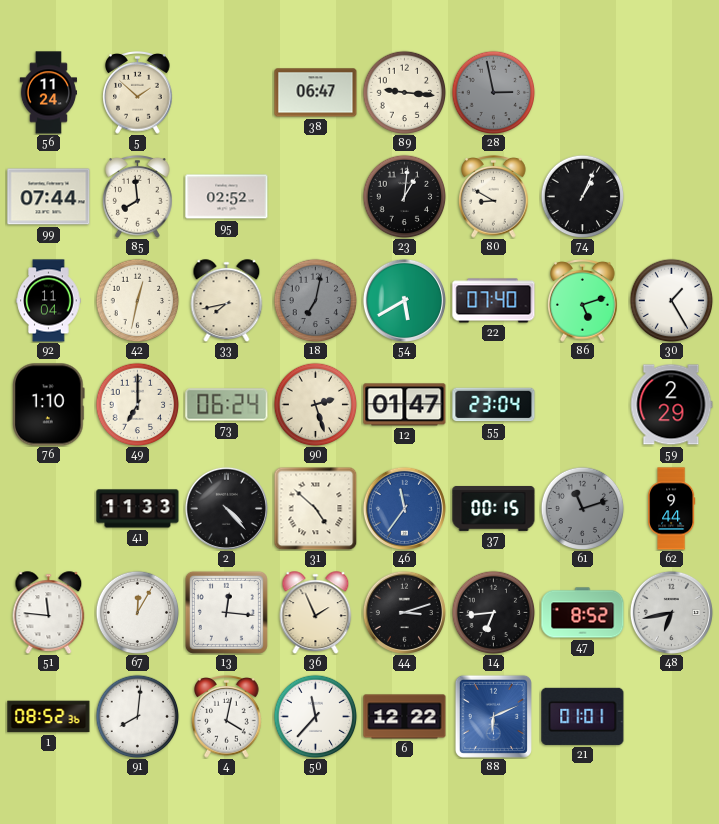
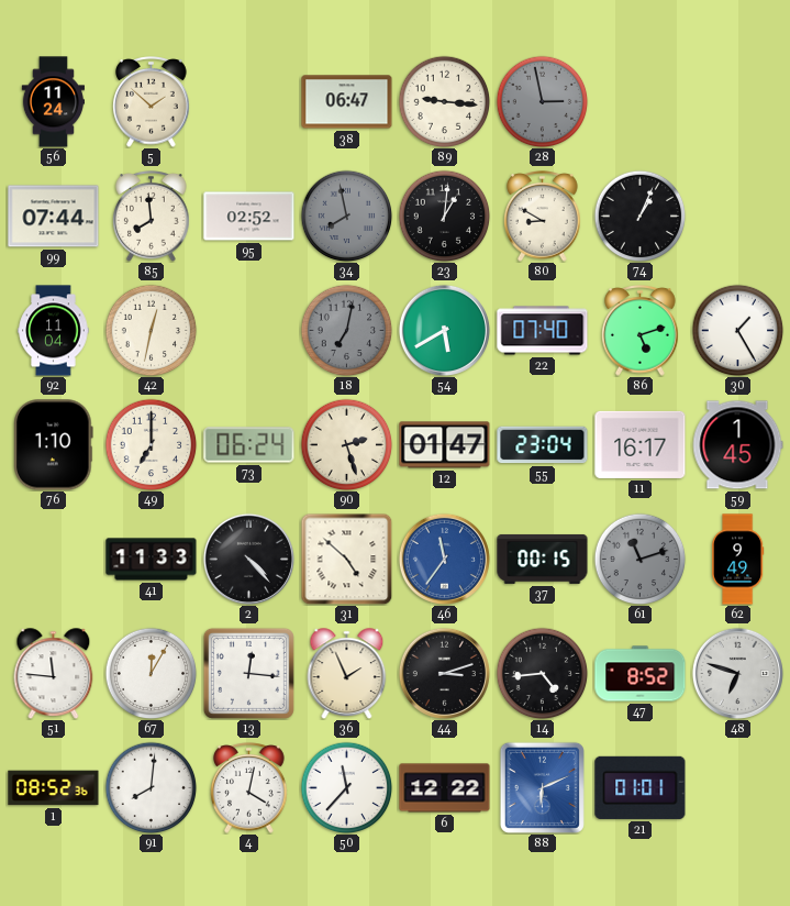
34: none -> 7:58 (346, 216)
33: 7:43 -> none (227, 301)
11: none -> 16:17 (641, 444)
59: 2:29 -> 1:45 (737, 445)
62: 9:44 -> 9:49 (738, 560)
14: 6:44 -> 4:44 (542, 673)
48: 6:43 -> 6:48 (737, 673)
